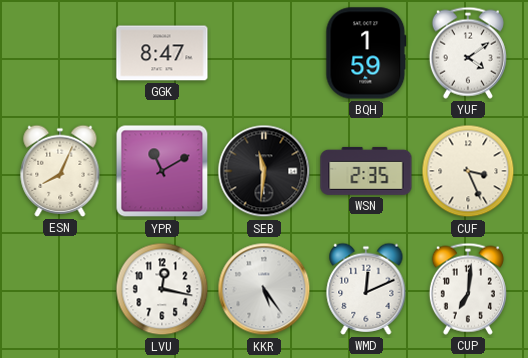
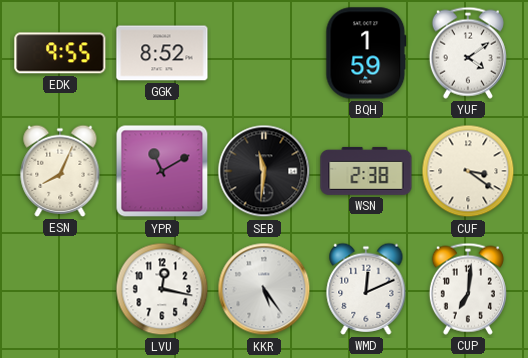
EDK: none -> 9:55 (60, 53)
GGK: 8:47 -> 8:52 (162, 53)
WSN: 2:35 -> 2:38 (366, 171)
CUF: 3:26 -> 3:21 (468, 171)
